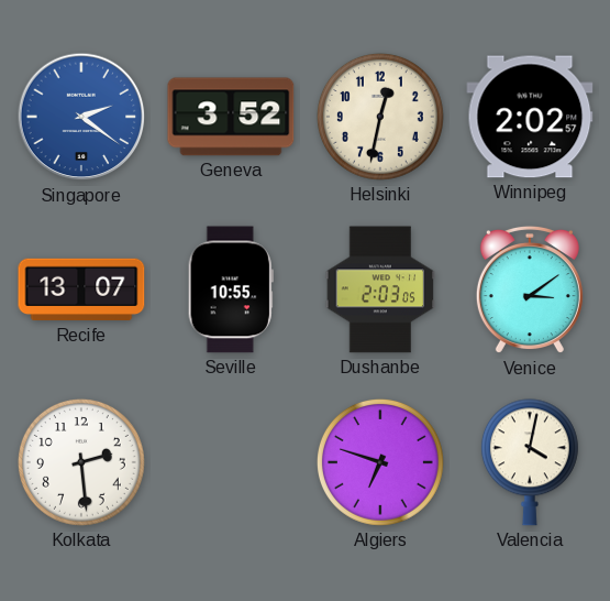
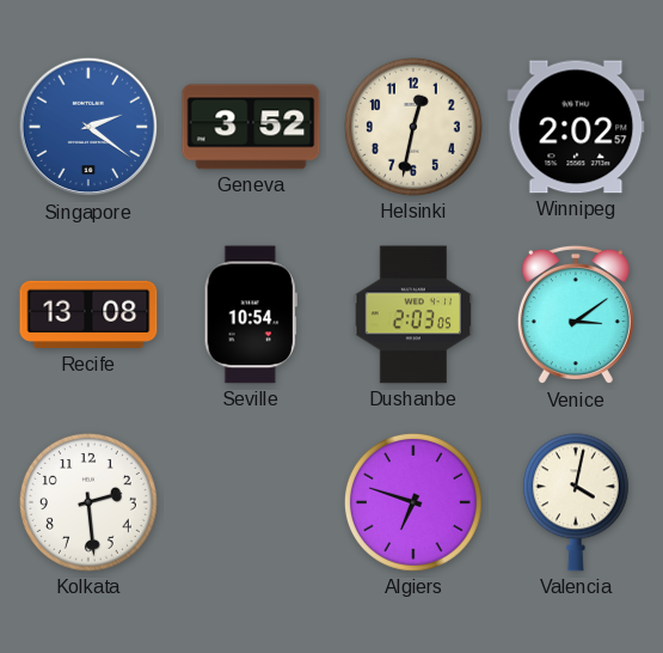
Recife: 13:07 -> 13:08 (88, 315)
Seville: 10:55 -> 10:54 (251, 315)
